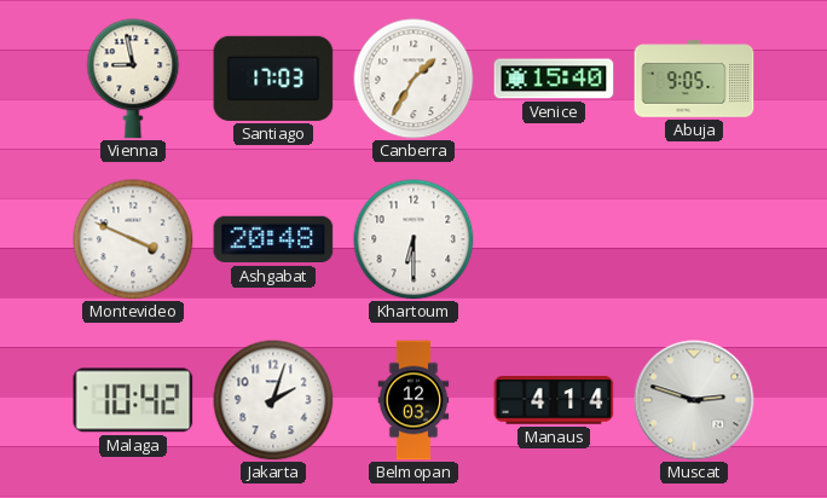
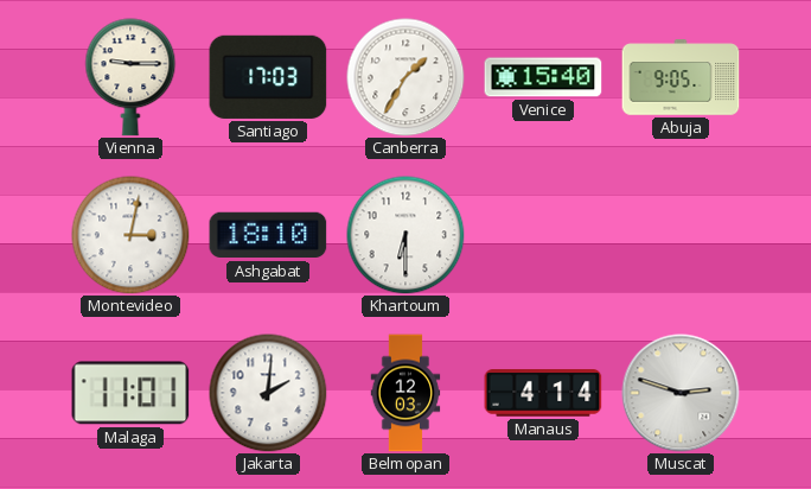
Vienna: 8:58 -> 9:15 (130, 77)
Montevideo: 3:49 -> 3:02 (130, 235)
Ashgabat: 20:48 -> 18:10 (268, 235)
Malaga: 10:42 -> 11:01 (130, 393)
Jakarta: 2:03 -> 2:01 (268, 393)
